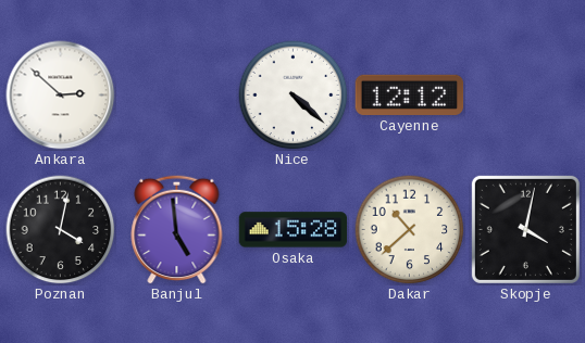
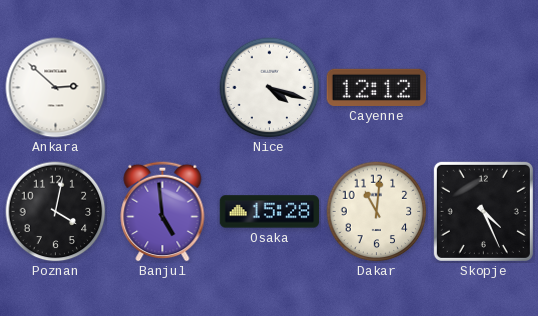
Nice: 4:22 -> 4:18 (270, 88)
Dakar: 10:38 -> 11:01 (377, 212)
Skopje: 4:02 -> 4:26 (483, 211)
